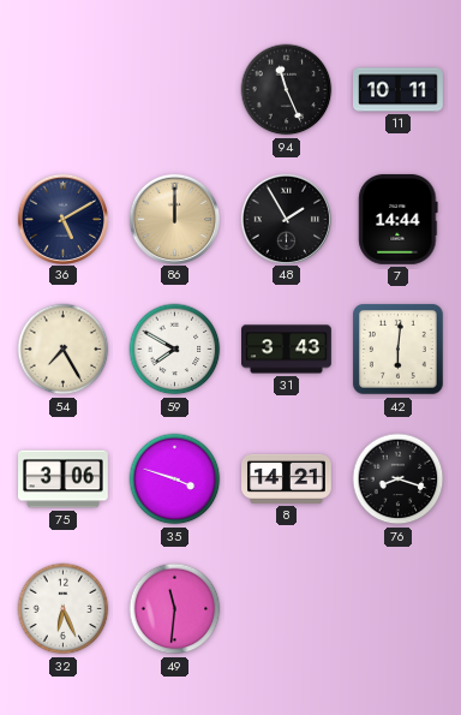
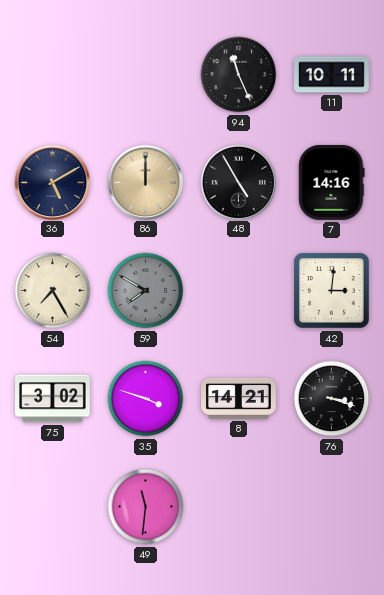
48: 1:55 -> 4:55 (238, 182)
7: 14:44 -> 14:16 (332, 182)
59 dial: white -> grey (146, 291)
31: 3:43 -> none (287, 350)
42: 6:01 -> 3:01 (332, 291)
75: 3:06 -> 3:02 (53, 399)
76: 8:18 -> 3:18 (332, 399)
32: 6:26 -> none (64, 609)
